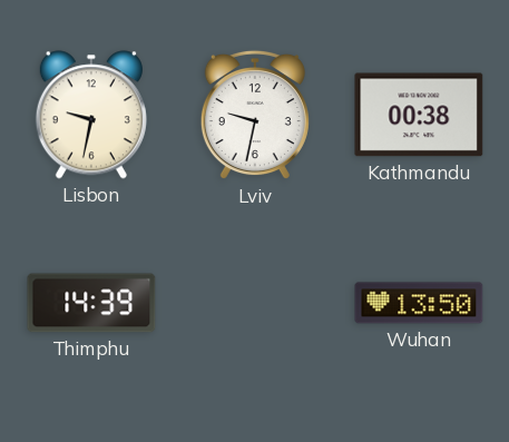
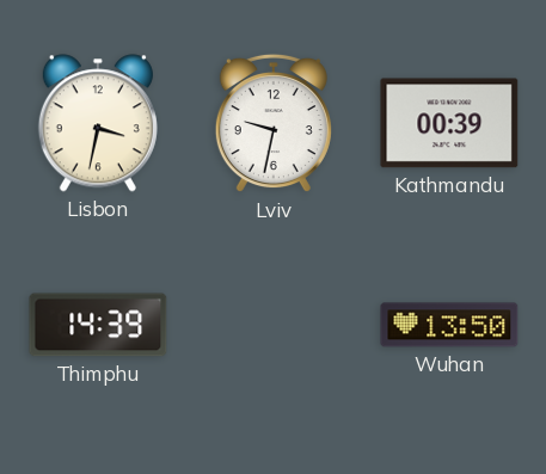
Lisbon: 9:32 -> 3:32 (98, 123)
Kathmandu: 00:38 -> 00:39 (449, 123)
